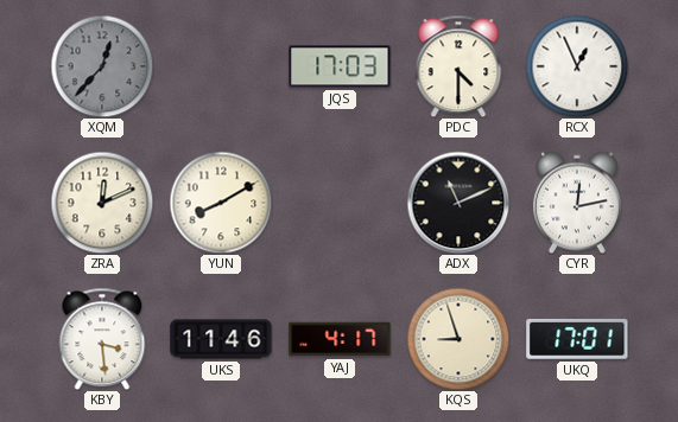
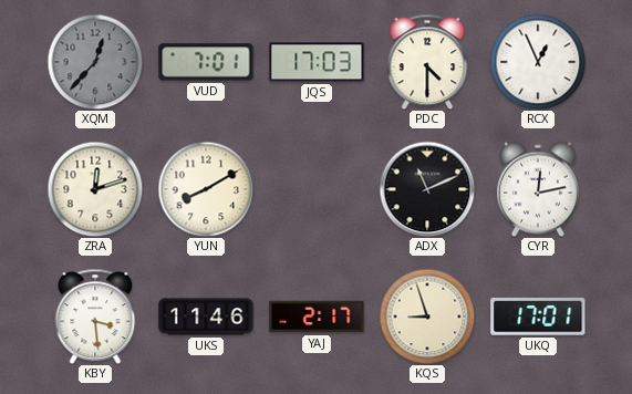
VUD: none -> 7:01 (206, 62)
ZRA: 12:11 -> 12:12 (95, 189)
YAJ: 4:17 -> 2:17 (317, 317)
